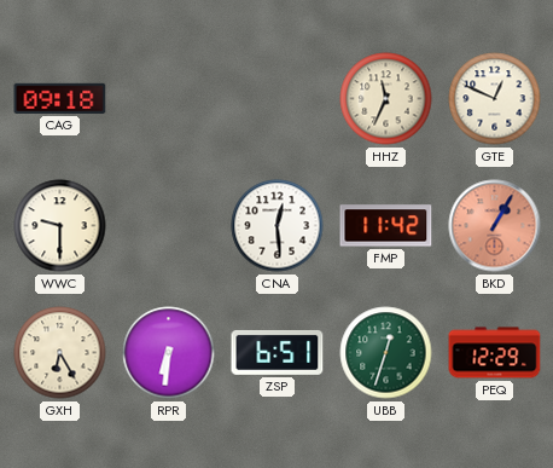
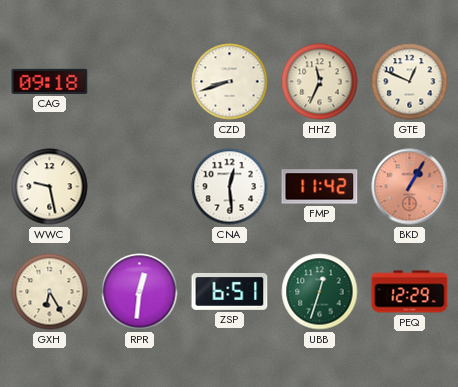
CZD: none -> 8:42 (230, 82)
WWC: 9:30 -> 9:28 (50, 187)
RPR: 6:31 -> 12:31 (140, 292)
